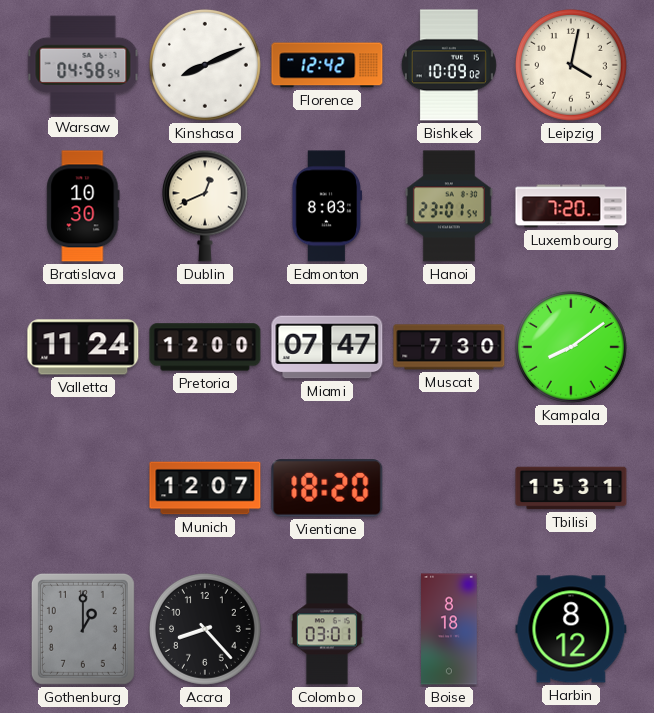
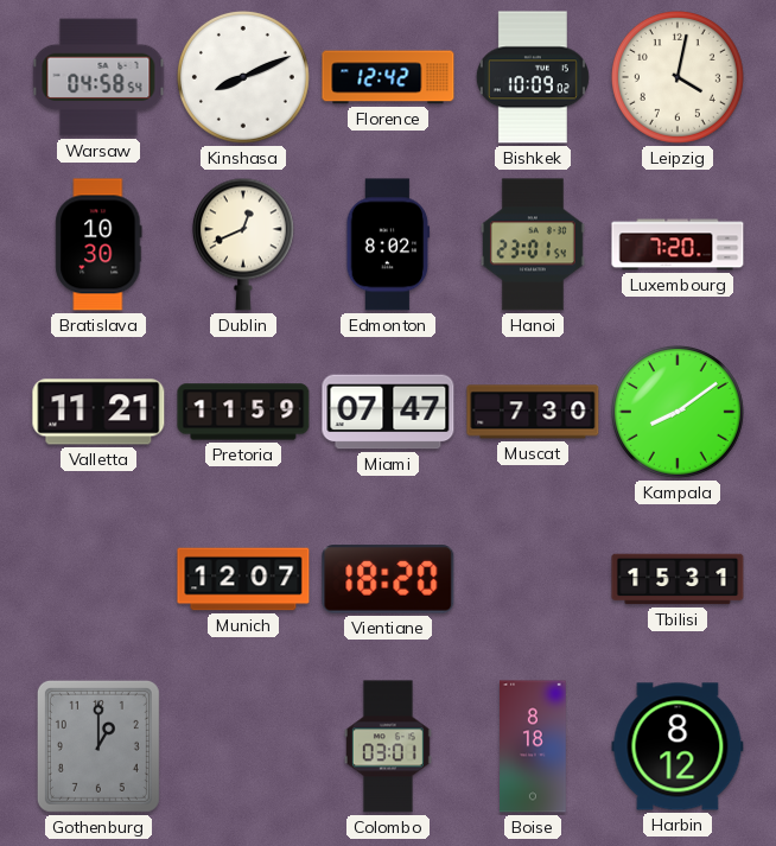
Edmonton: 8:03 -> 8:02 (388, 244)
Valletta: 11:24 -> 11:21 (98, 412)
Pretoria: 12:00 -> 11:59 (243, 412)
Accra: 8:23 -> none (205, 629)
